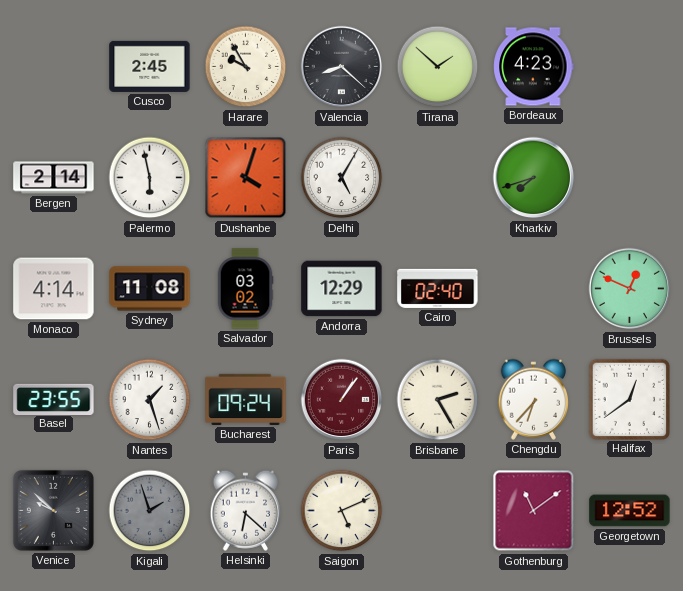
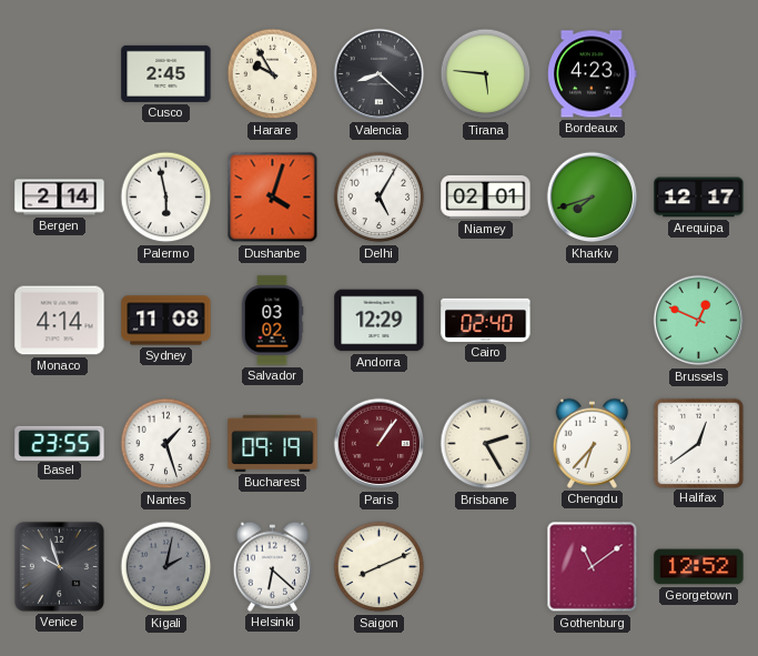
Tirana: 1:52 -> 5:46 (486, 74)
Niamey: none -> 02:01 (486, 196)
Arequipa: none -> 12:17 (699, 198)
Bucharest: 09:24 -> 09:19 (273, 443)
Venice: 9:52 -> 9:57 (59, 566)
Kigali: 1:57 -> 2:02 (166, 567)
Saigon: 5:11 -> 8:11 (380, 567)
